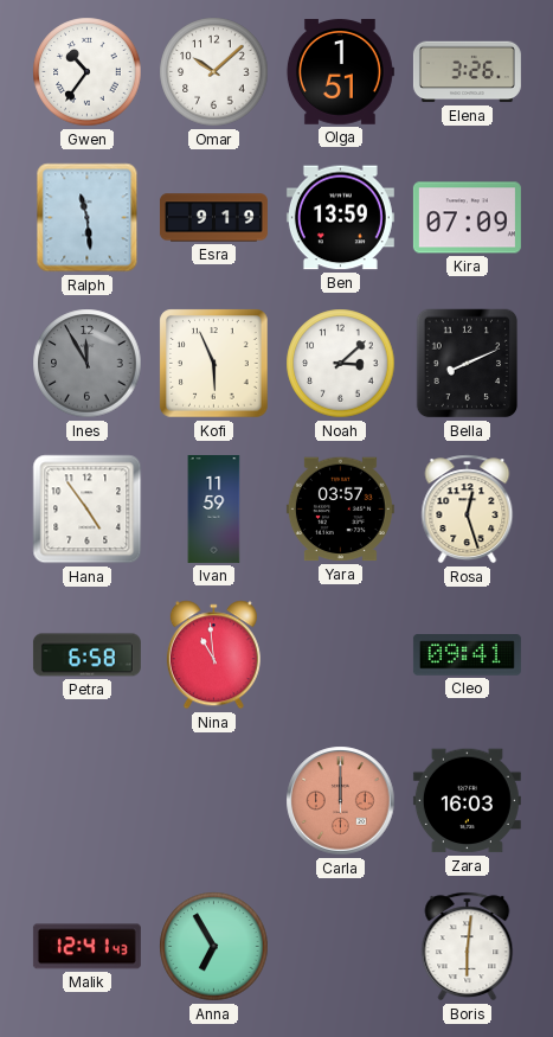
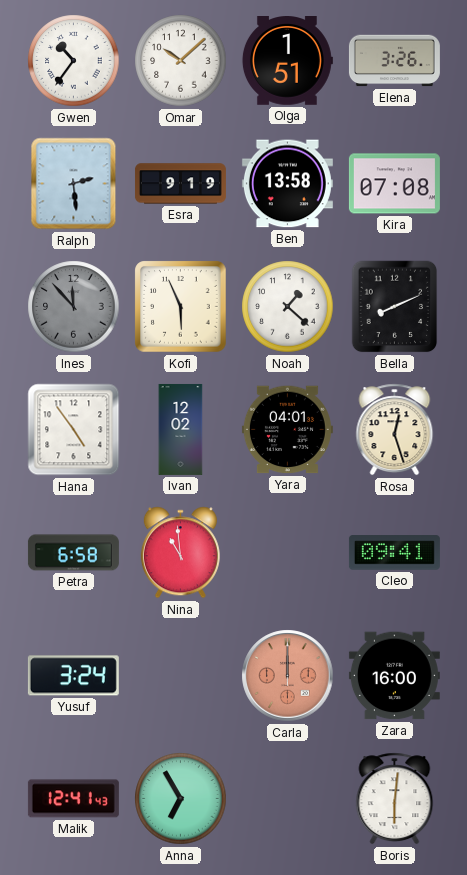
Ralph: 11:29 -> 2:29 (74, 184)
Ben: 13:59 -> 13:58 (287, 184)
Kira: 07:09 -> 07:08 (394, 184)
Ines: 11:55 -> 11:53 (74, 307)
Noah: 3:08 -> 1:22 (288, 307)
Ivan: 11:59 -> 12:02 (181, 429)
Yara: 03:57 -> 04:01 (287, 430)
Yusuf: none -> 3:24 (73, 676)
Zara: 16:03 -> 16:00 (394, 676)
